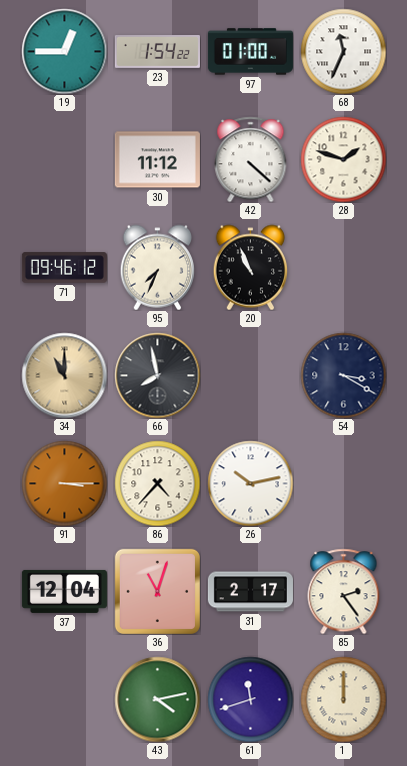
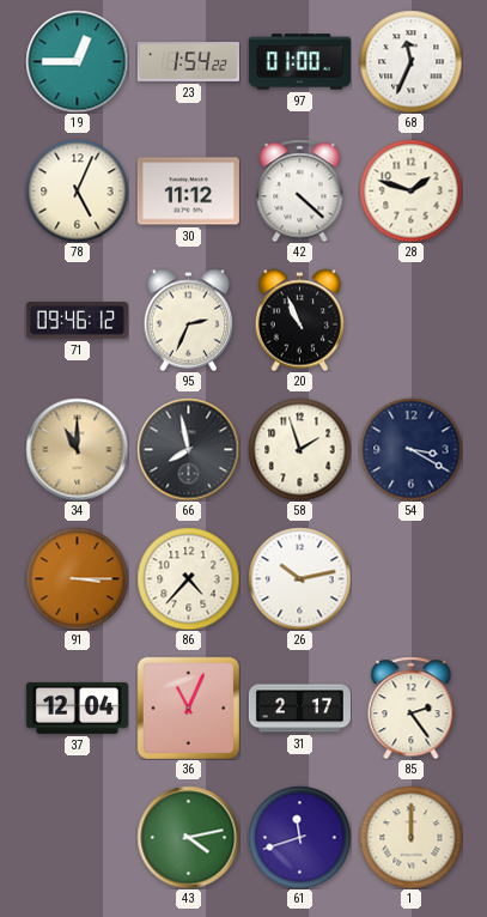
78: none -> 5:04 (77, 190)
95: 7:34 -> 2:34 (189, 320)
58: none -> 1:57 (299, 449)
36: 11:03 -> 11:04 (188, 708)
